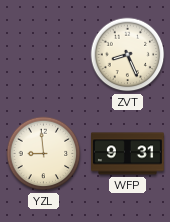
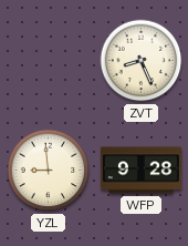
WFP: 9:31 -> 9:28 (142, 171)
